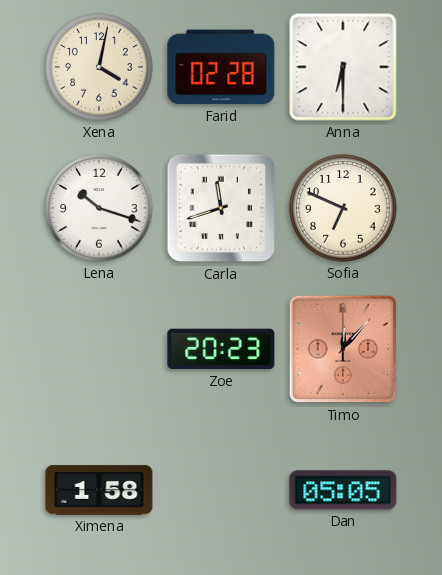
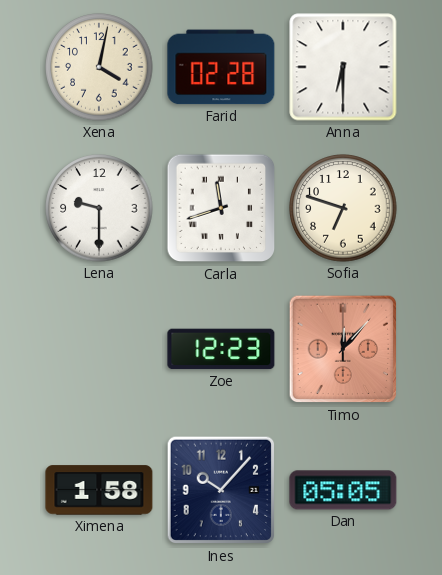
Lena: 10:18 -> 9:30 (99, 208)
Sofia: 6:49 -> 6:48 (343, 208)
Zoe: 20:23 -> 12:23 (221, 349)
Ines: none -> 10:07 (221, 490)
